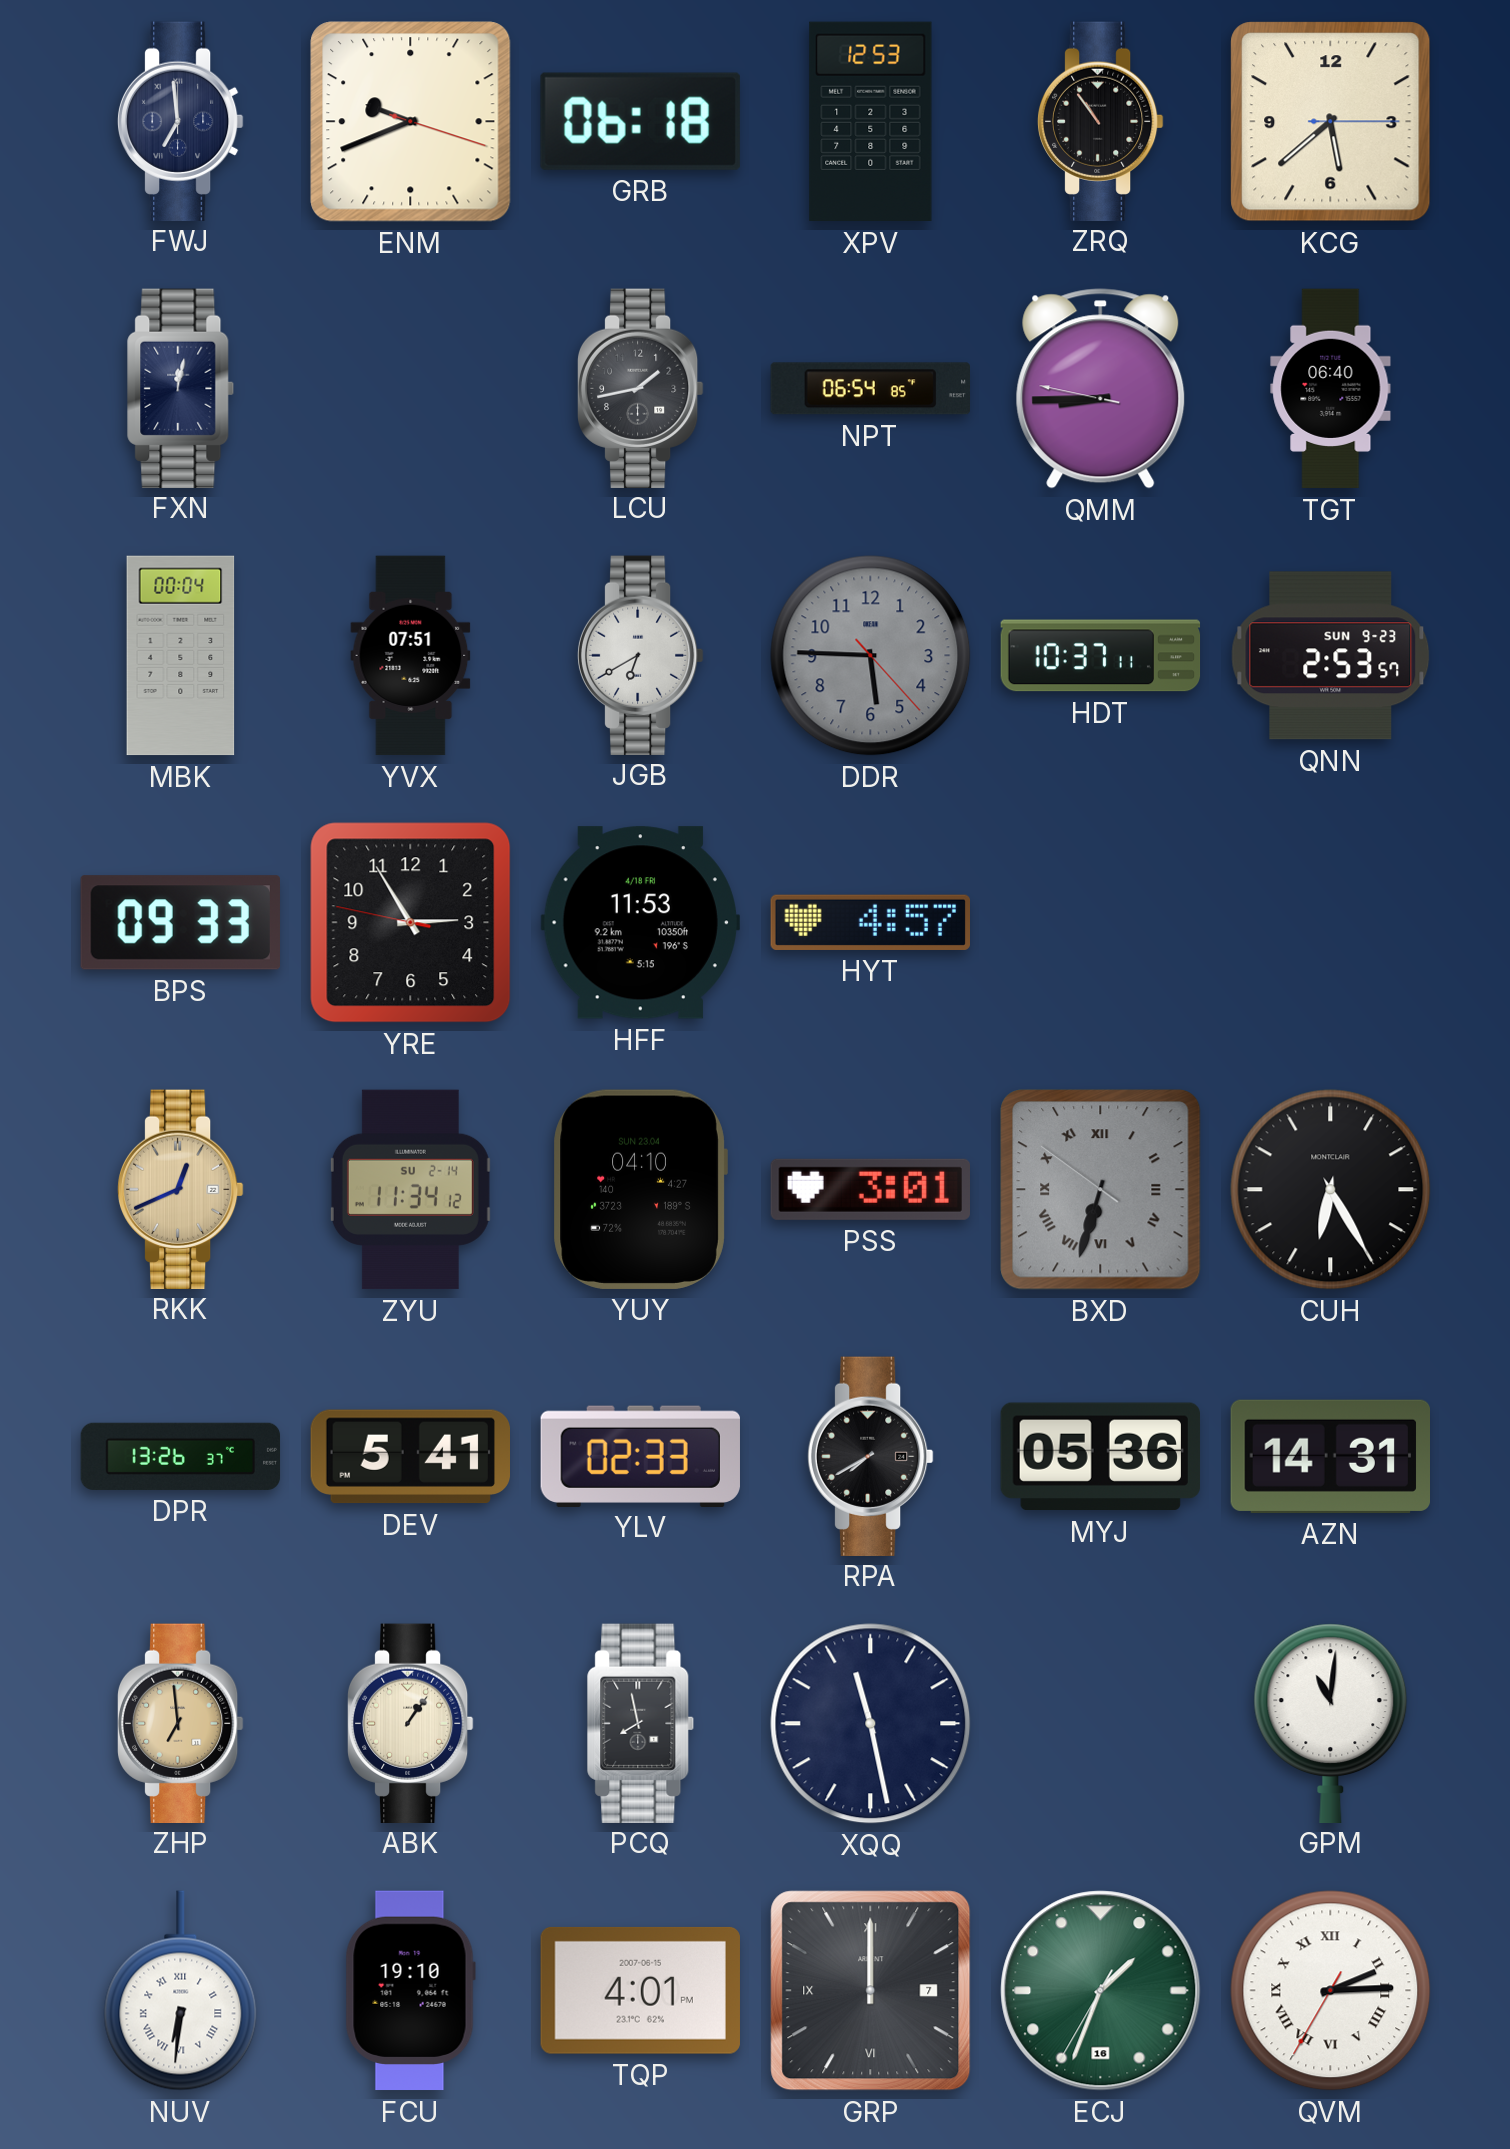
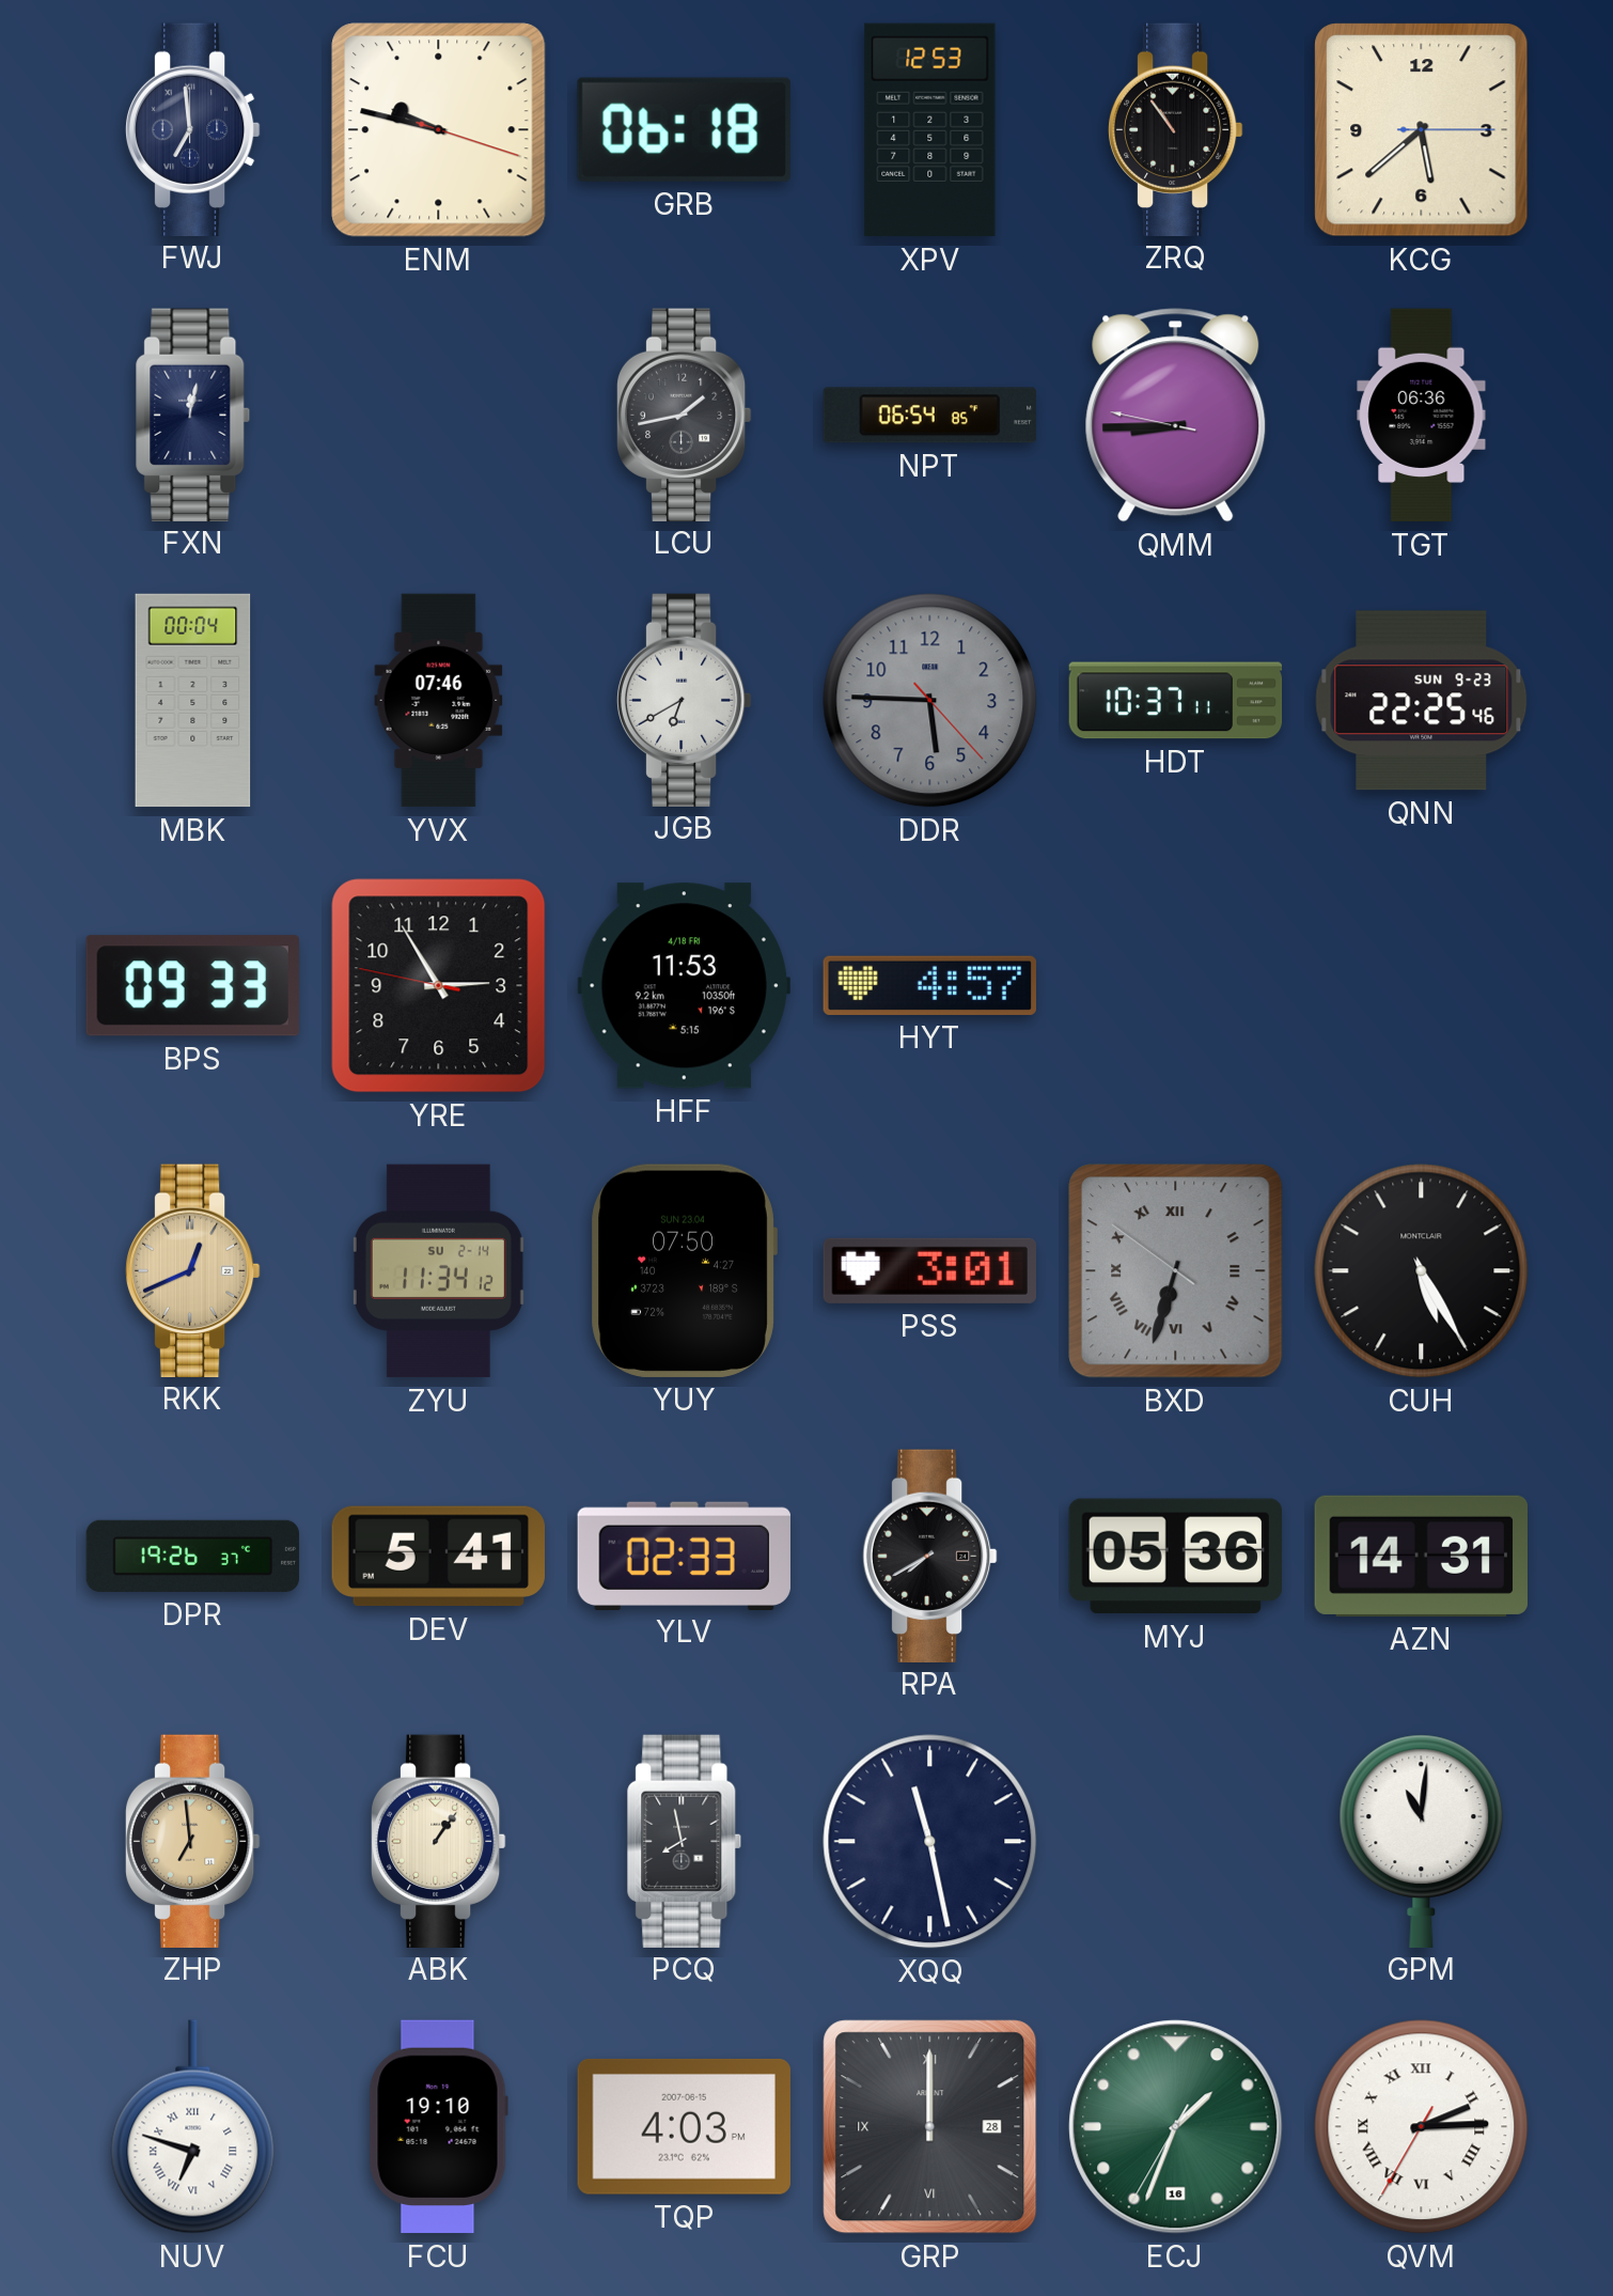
ENM: 9:41 -> 9:47 (439, 130)
TGT: 06:40 -> 06:36 (1422, 416)
YVX: 07:51 -> 07:46 (439, 701)
QNN: 2:53 -> 22:25 (1422, 701)
YUY: 04:10 -> 07:50 (684, 1270)
CUH: 6:25 -> 5:25 (1422, 1271)
DPR: 13:26 -> 19:26 (193, 1556)
NUV: 6:31 -> 6:48 (193, 2127)
TQP: 4:01 -> 4:03 (684, 2126)
GRP date: 7 -> 28 (930, 2127)
